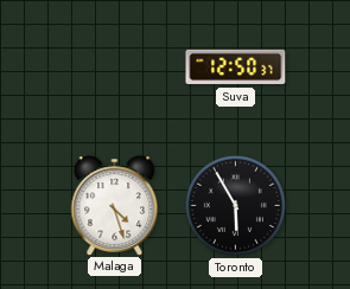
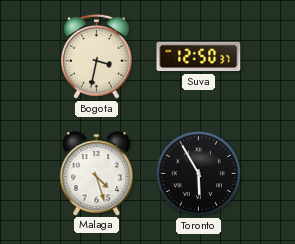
Bogota: none -> 3:32 (96, 56)
